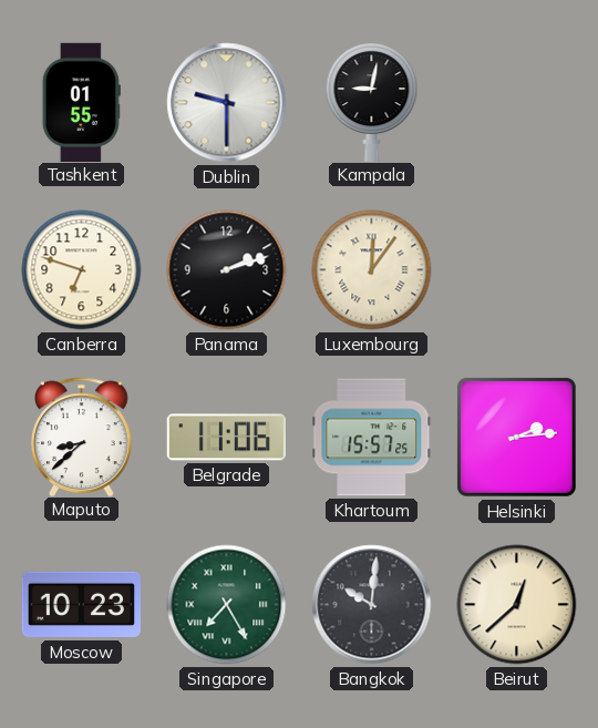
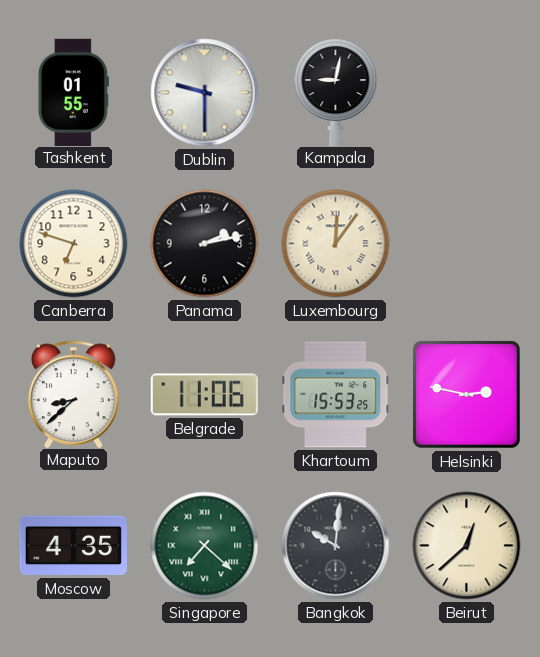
Panama: 2:12 -> 2:13 (205, 244)
Khartoum: 15:57 -> 15:53 (336, 395)
Helsinki: 2:14 -> 2:47 (466, 394)
Moscow: 10:23 -> 4:35 (73, 546)
Singapore: 7:25 -> 7:22 (205, 546)
